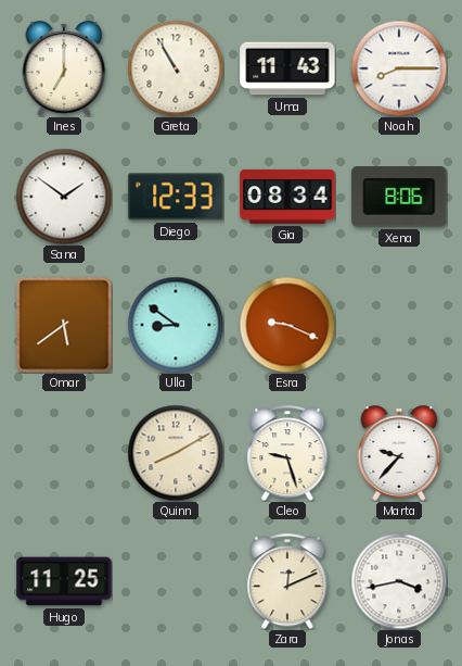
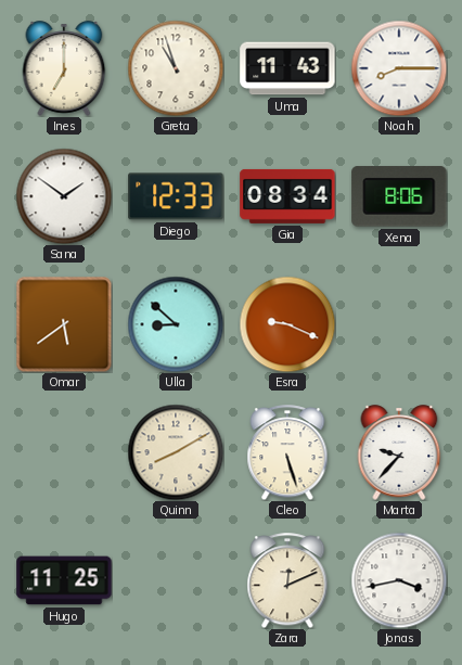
Greta: 10:55 -> 10:57 (176, 68)
Ulla: 8:51 -> 8:52 (176, 324)
Cleo: 9:27 -> 5:27 (287, 452)
